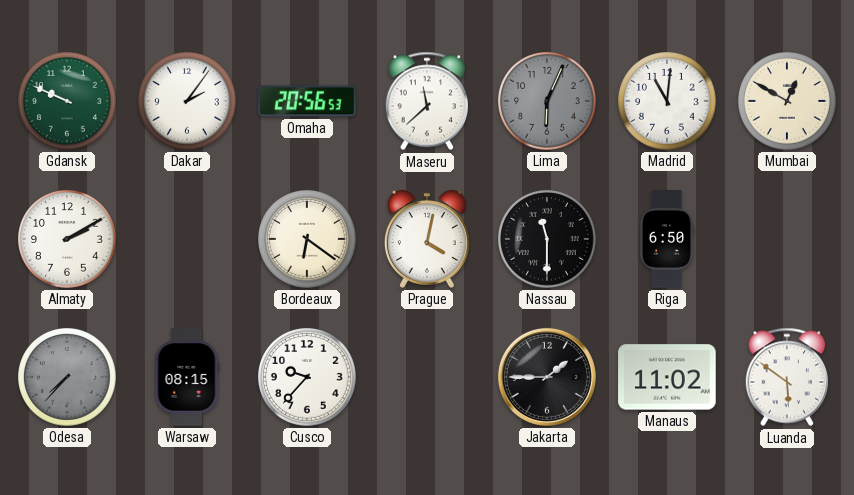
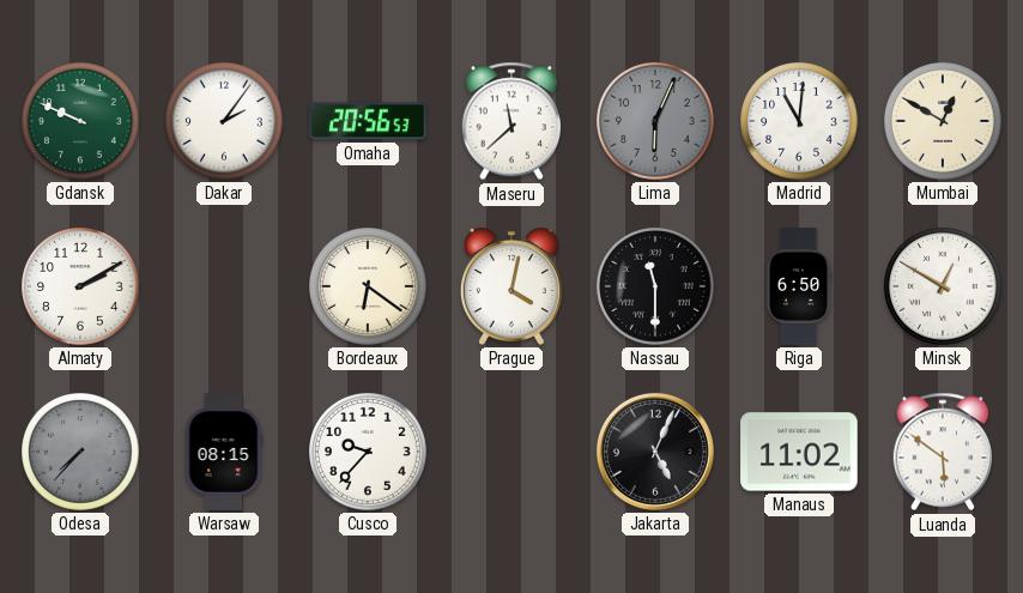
Minsk: none -> 12:50 (944, 288)
Jakarta: 1:45 -> 5:04 (655, 452)
